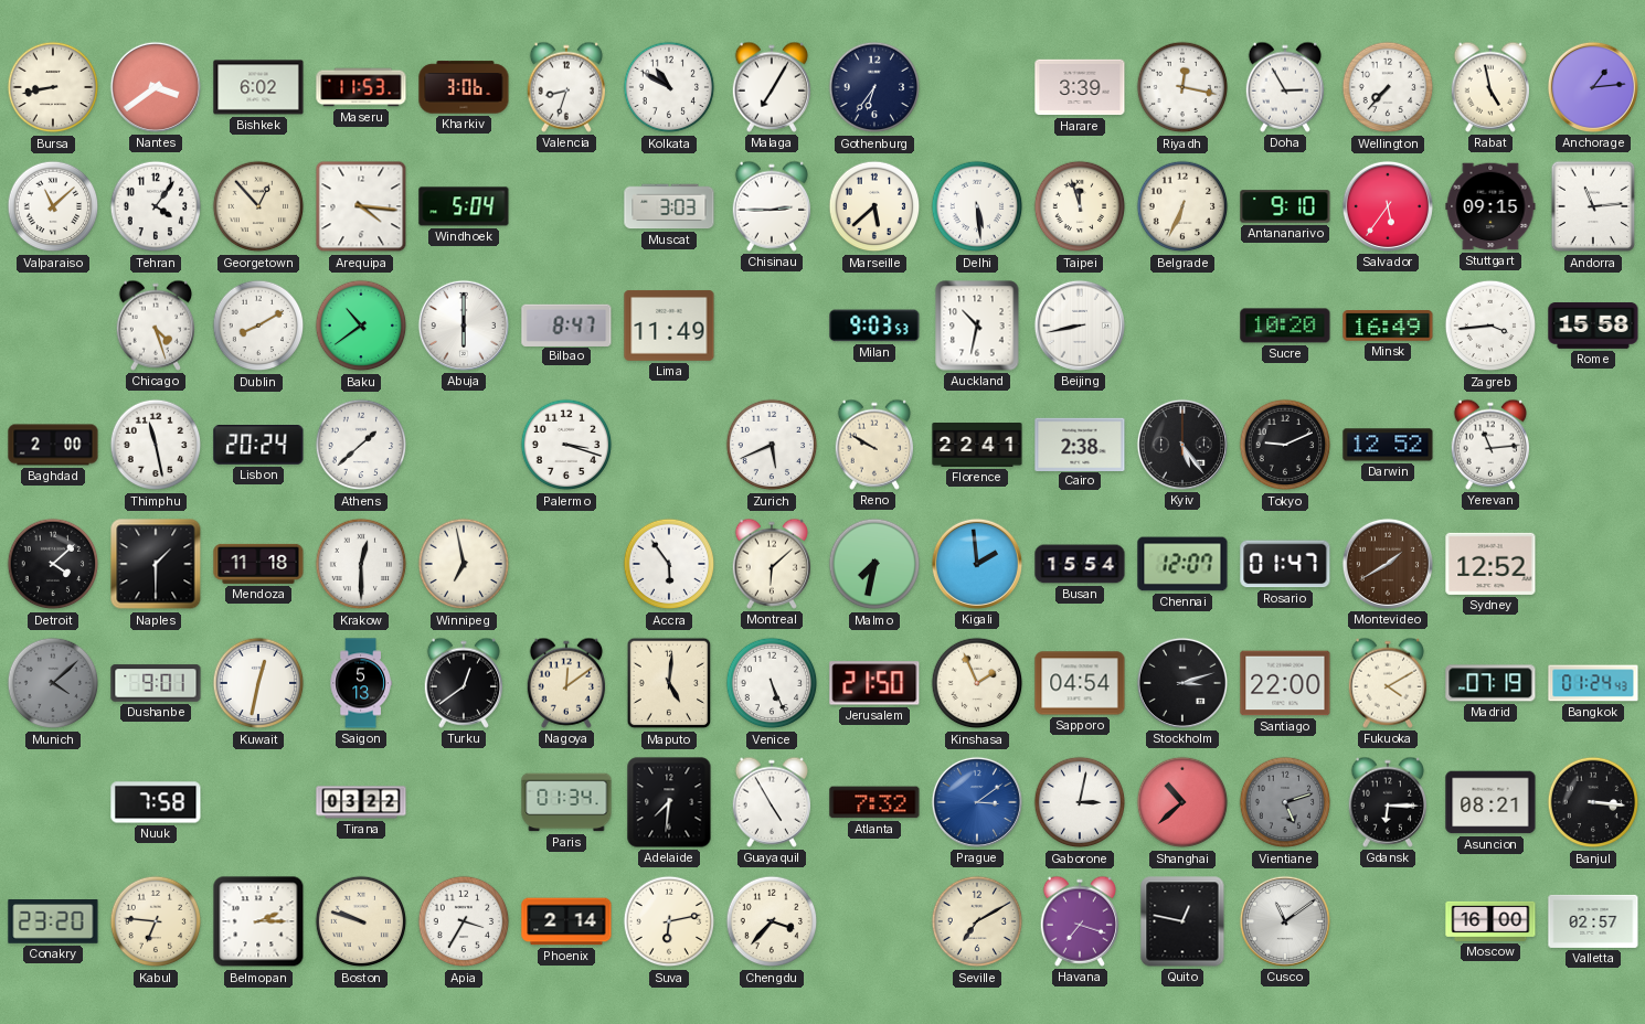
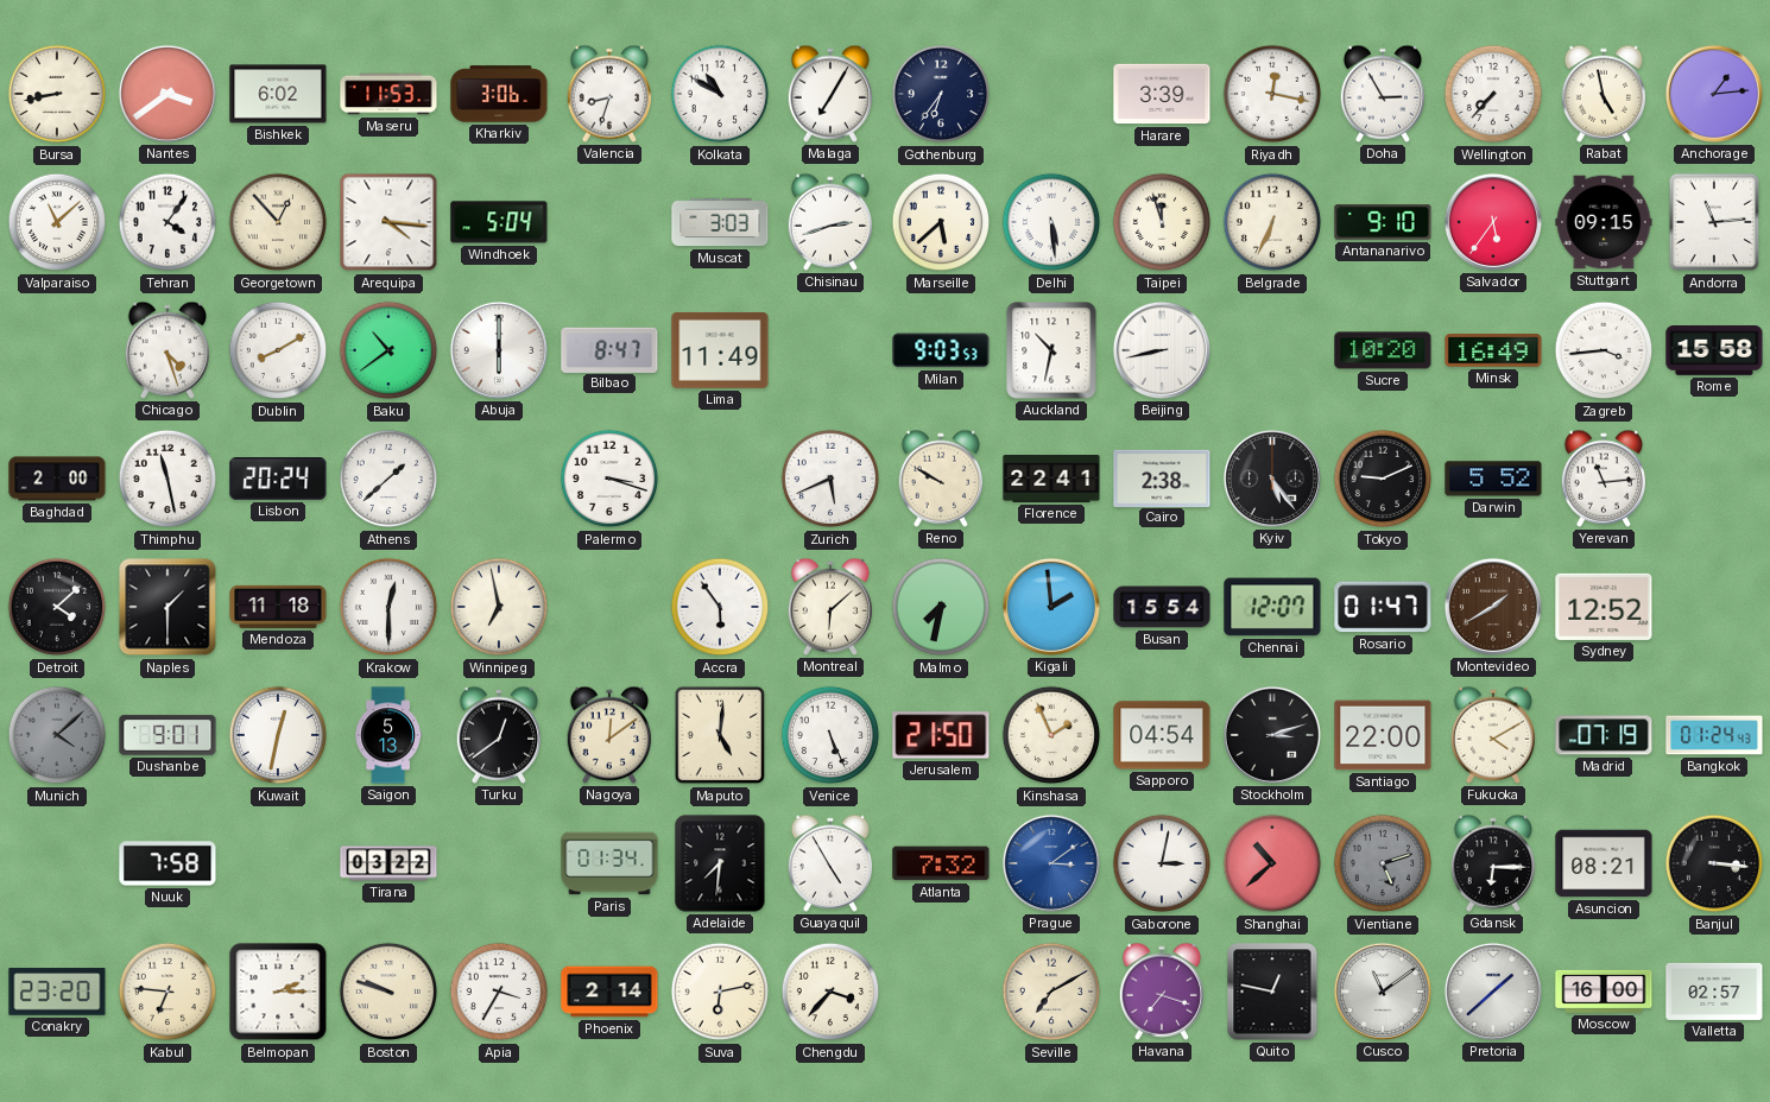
Chisinau: 2:45 -> 2:42 (829, 222)
Darwin: 12:52 -> 5:52 (1493, 479)
Pretoria: none -> 1:38 (1493, 992)
